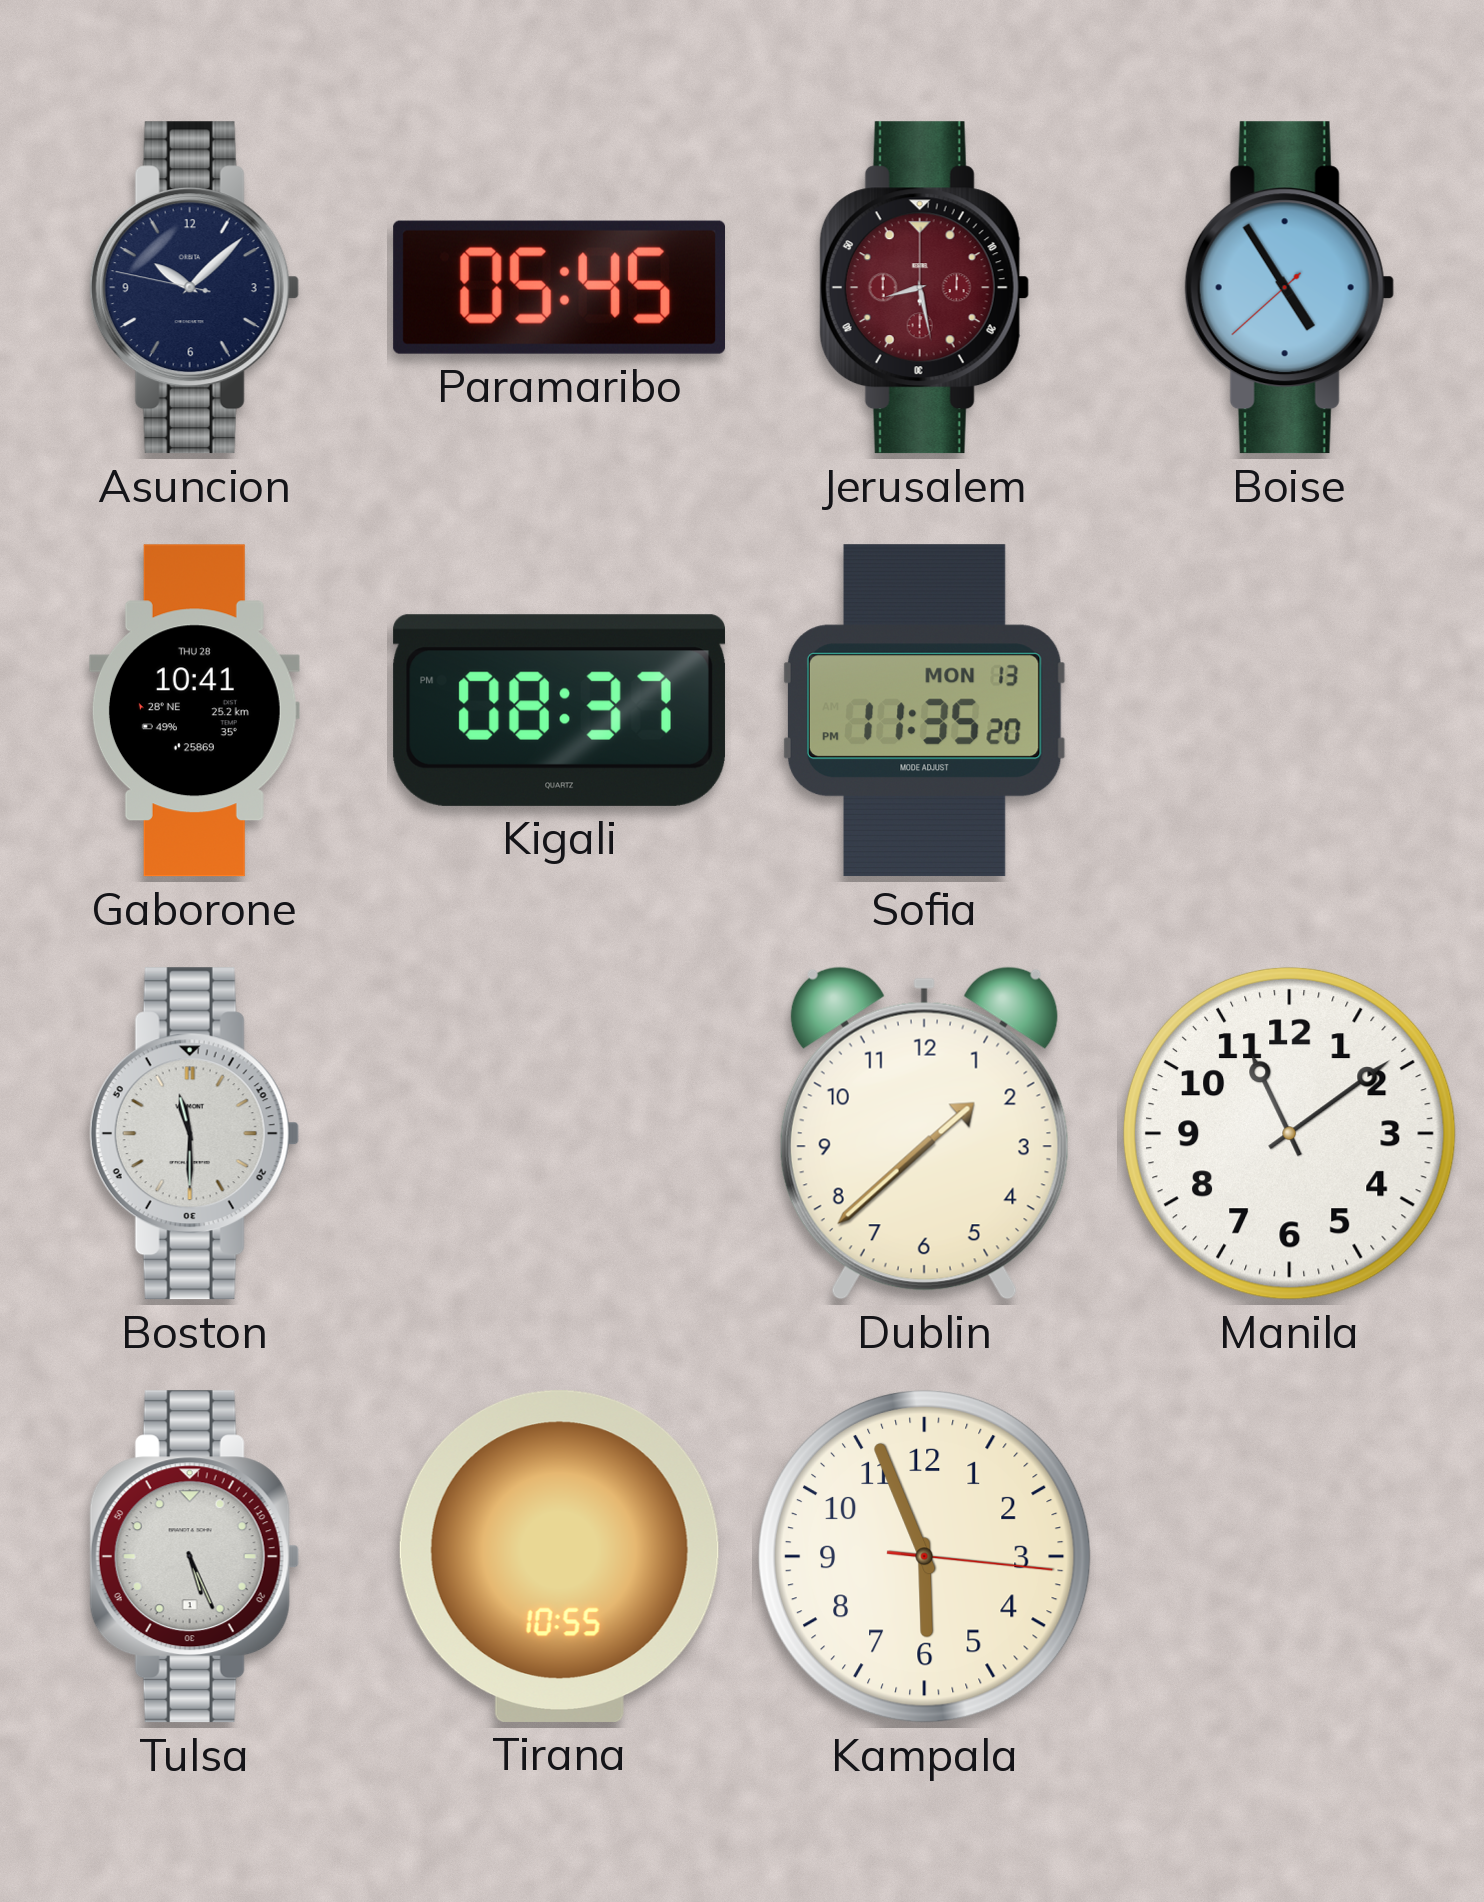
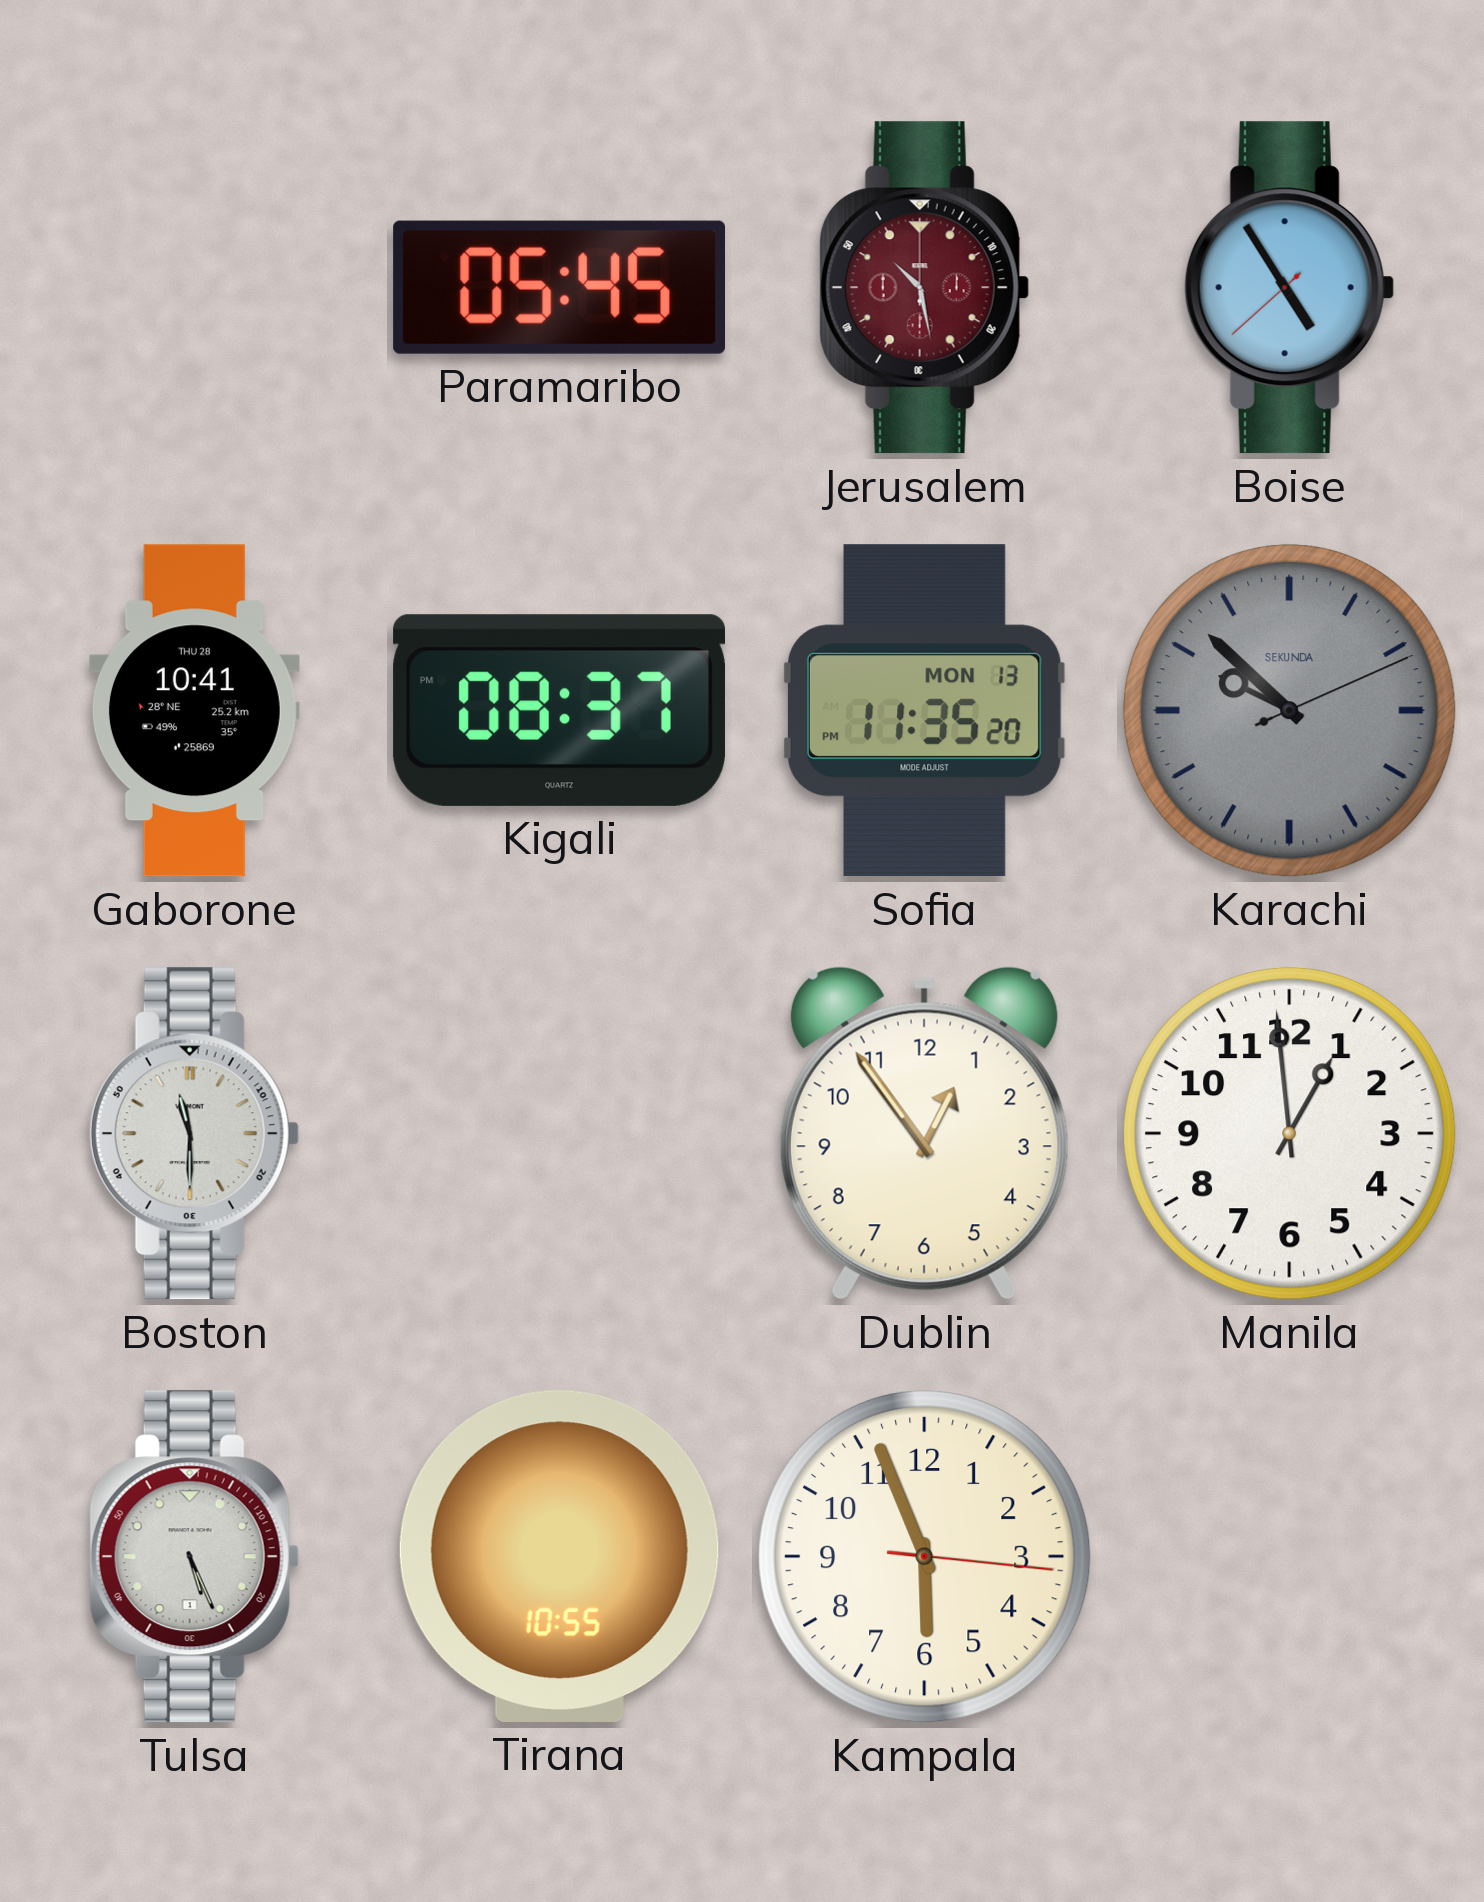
Asuncion: 10:07 -> none (194, 288)
Jerusalem: 8:28 -> 10:28 (924, 288)
Karachi: none -> 9:52 (1289, 710)
Dublin: 1:38 -> 12:54 (924, 1133)
Manila: 11:09 -> 12:59 (1289, 1133)
